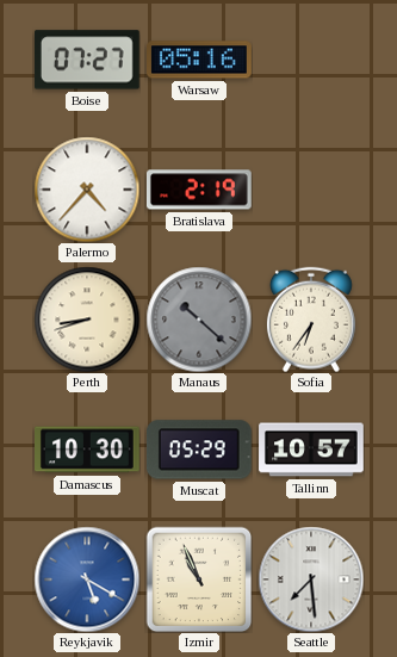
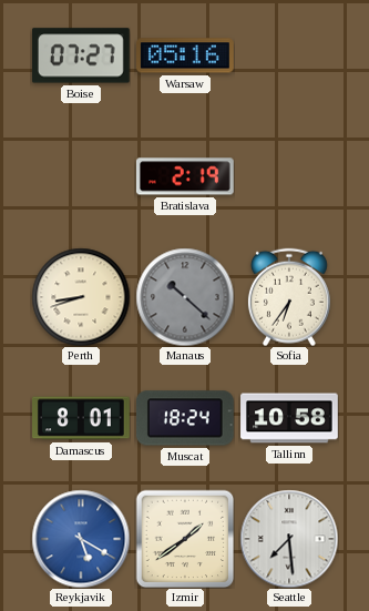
Palermo: 4:37 -> none (87, 190)
Damascus: 10:30 -> 8:01 (82, 418)
Muscat: 05:29 -> 18:24 (185, 418)
Tallinn: 10:57 -> 10:58 (289, 418)
Izmir: 10:56 -> 1:39 (185, 539)
